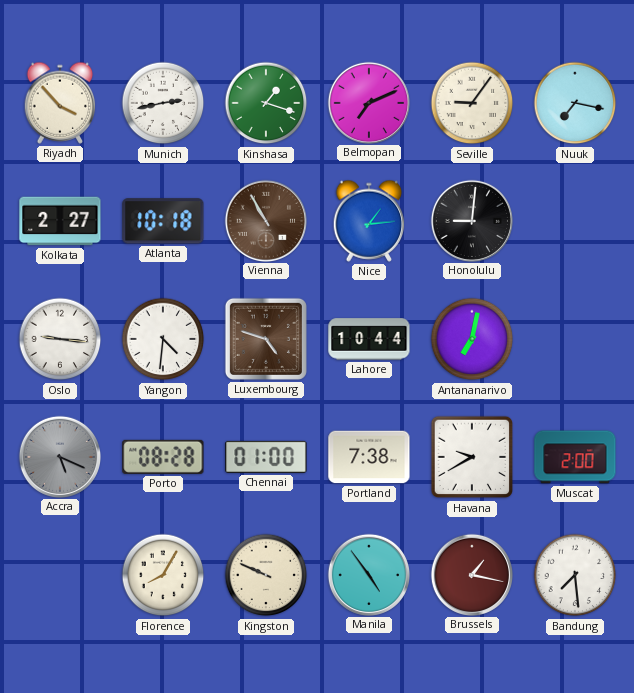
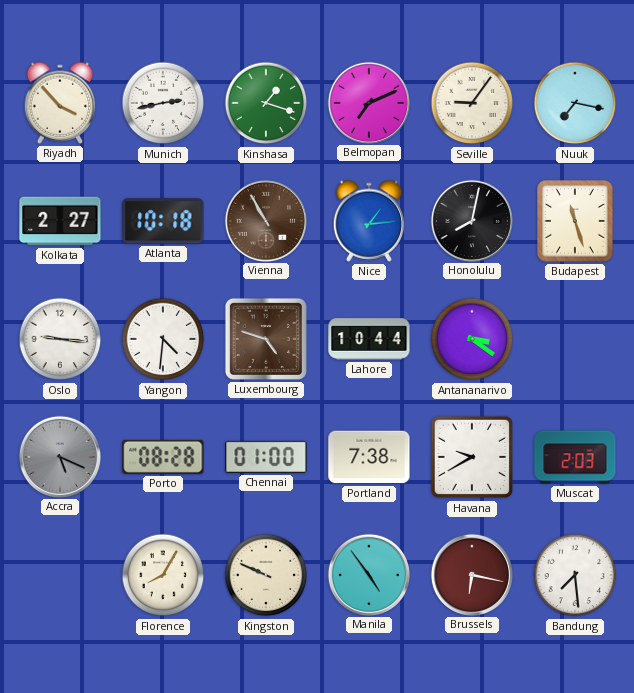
Honolulu: 9:01 -> 8:02 (471, 220)
Budapest: none -> 11:27 (575, 221)
Antananarivo: 7:02 -> 3:21 (472, 339)
Muscat: 2:00 -> 2:03 (575, 457)
Brussels: 1:17 -> 6:17 (471, 574)
